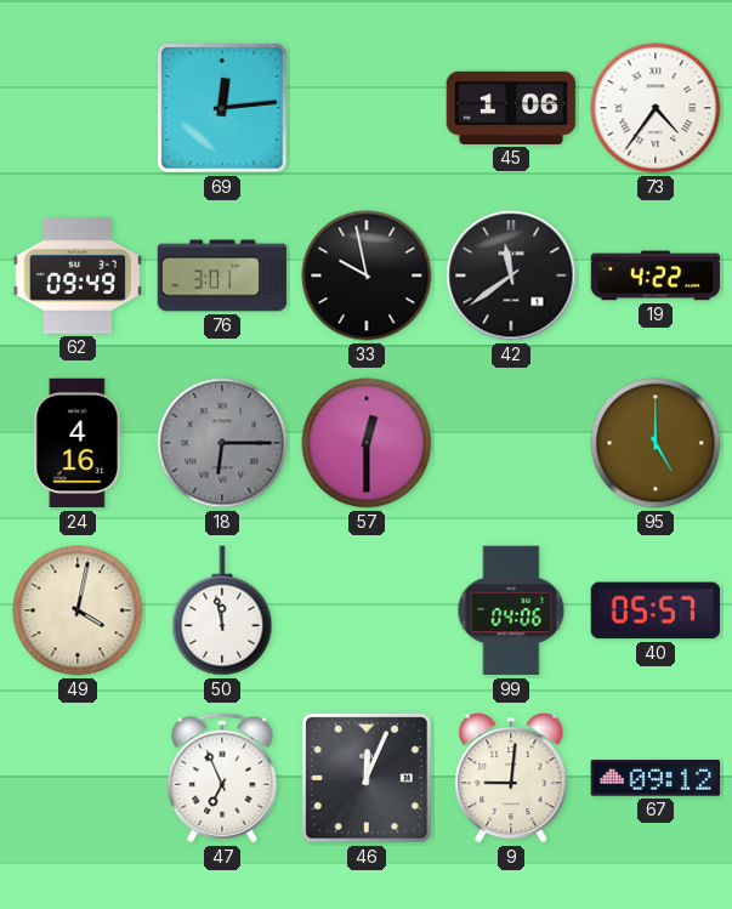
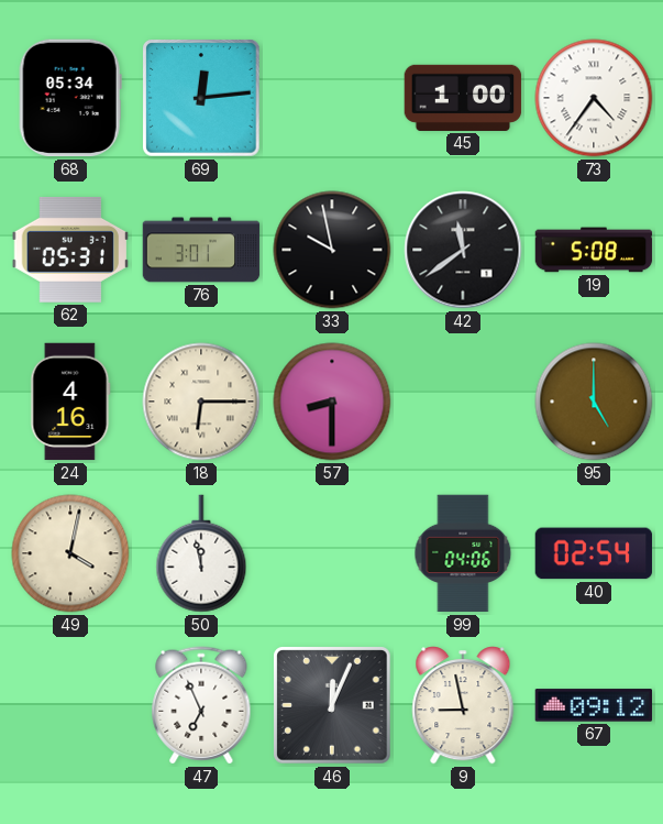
68: none -> 05:34 (70, 98)
45: 1:06 -> 1:00 (463, 98)
62: 09:49 -> 05:31 (70, 250)
19: 4:22 -> 5:08 (594, 250)
18 dial: grey -> cream (201, 402)
57: 12:30 -> 8:30 (332, 402)
40: 05:57 -> 02:54 (594, 553)
9: 9:01 -> 8:58 (463, 705)
